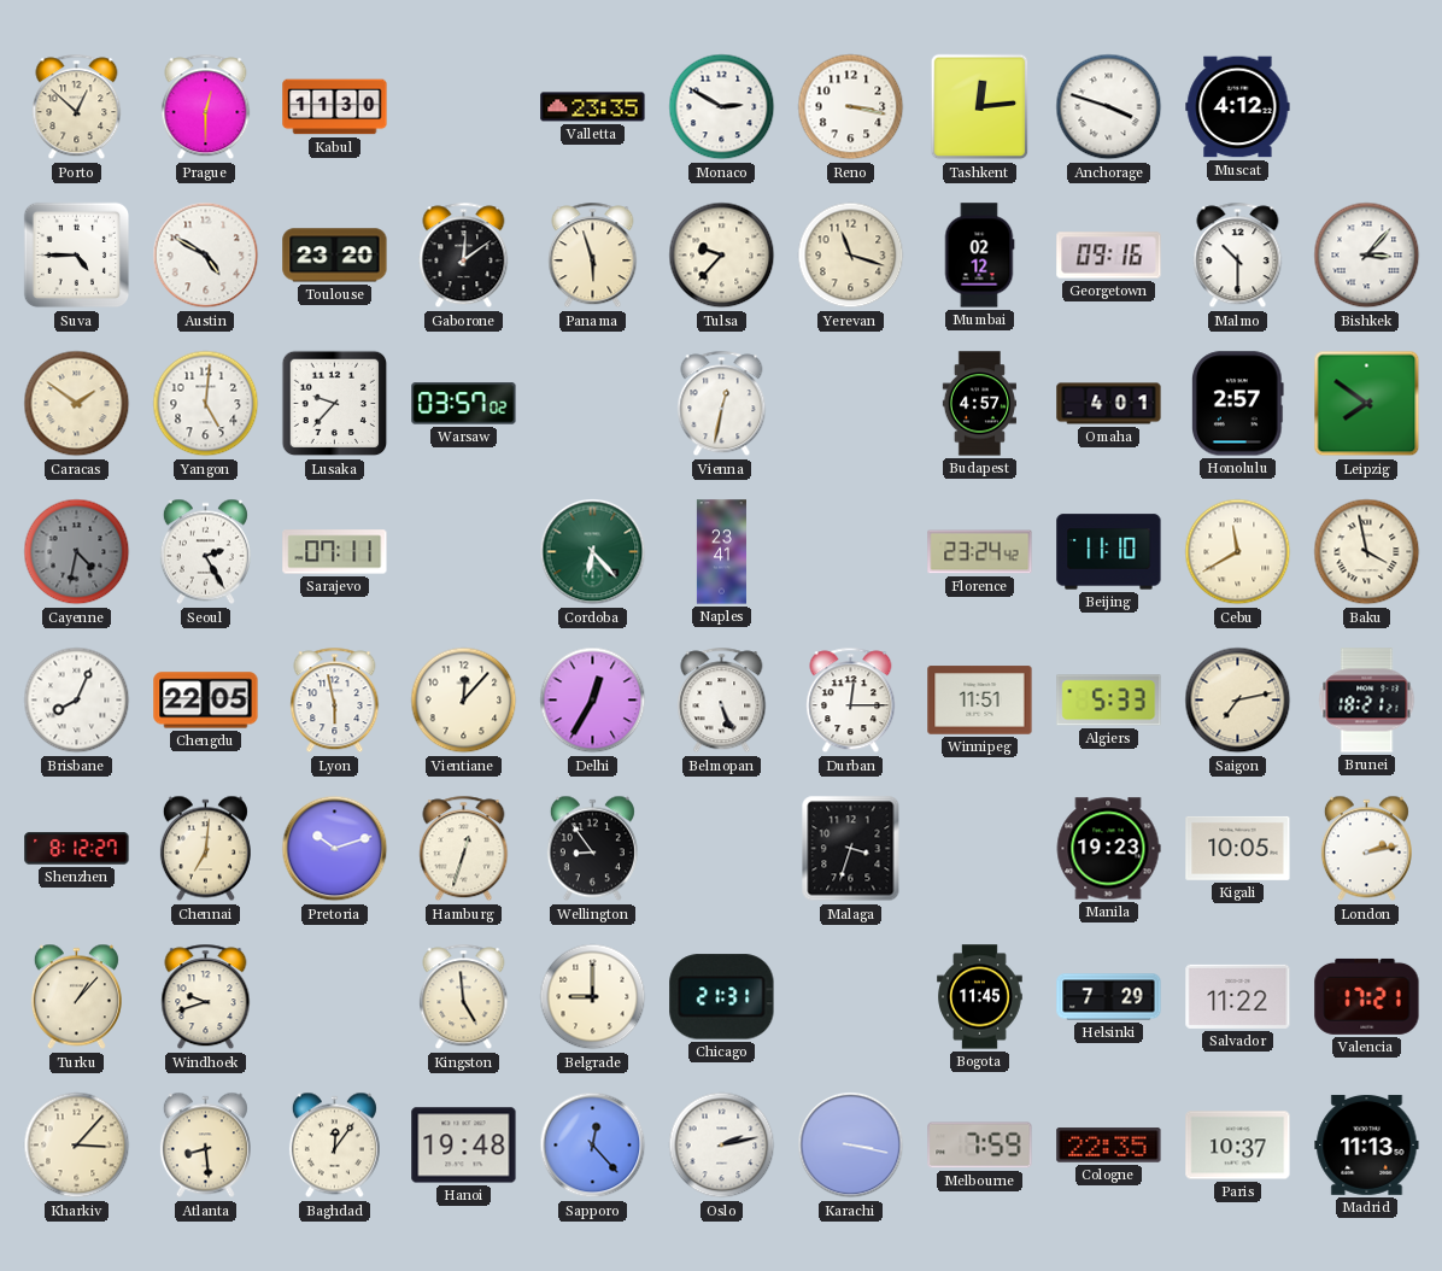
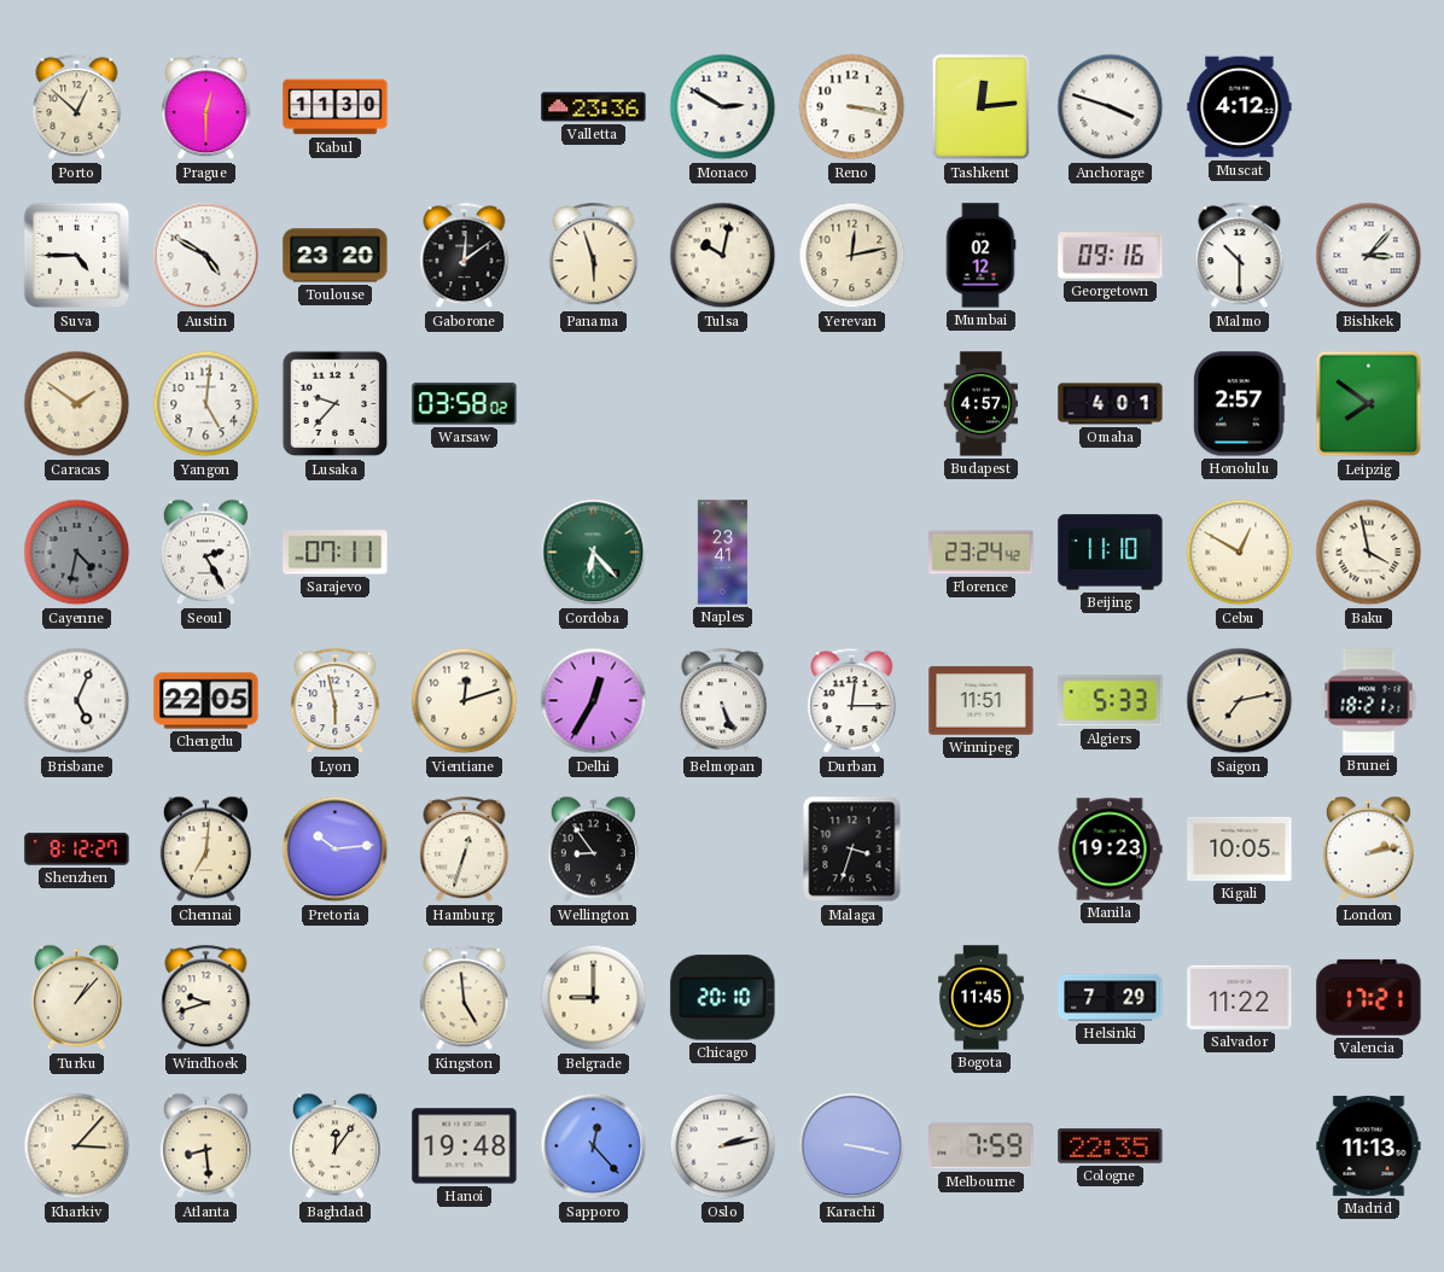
Valletta: 23:35 -> 23:36 (594, 107)
Tulsa: 9:37 -> 10:02 (723, 256)
Yerevan: 11:18 -> 12:13 (852, 256)
Warsaw: 03:57 -> 03:58 (465, 404)
Vienna: 12:32 -> none (722, 404)
Cebu: 11:40 -> 12:50 (1240, 553)
Brisbane: 8:04 -> 5:04 (77, 701)
Vientiane: 12:07 -> 12:12 (465, 701)
Pretoria: 10:12 -> 10:14 (336, 850)
Chicago: 21:31 -> 20:10 (723, 998)
Paris: 10:37 -> none (1238, 1146)
